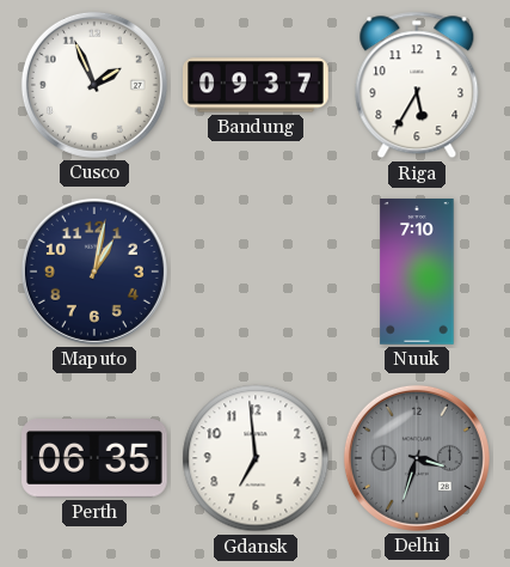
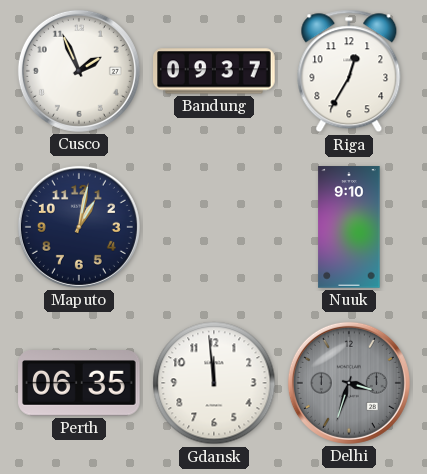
Riga: 5:35 -> 12:35 (349, 71)
Nuuk: 7:10 -> 9:10 (349, 227)
Gdansk: 6:59 -> 11:59 (214, 383)
